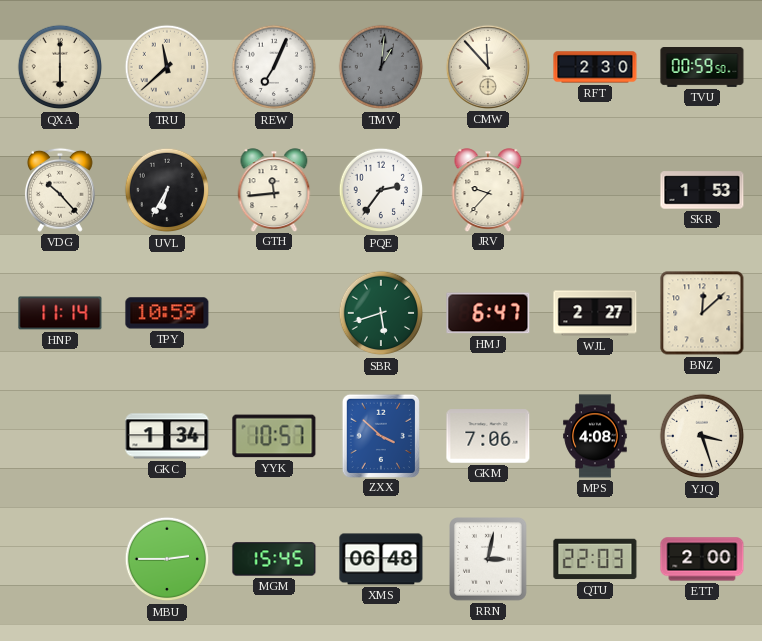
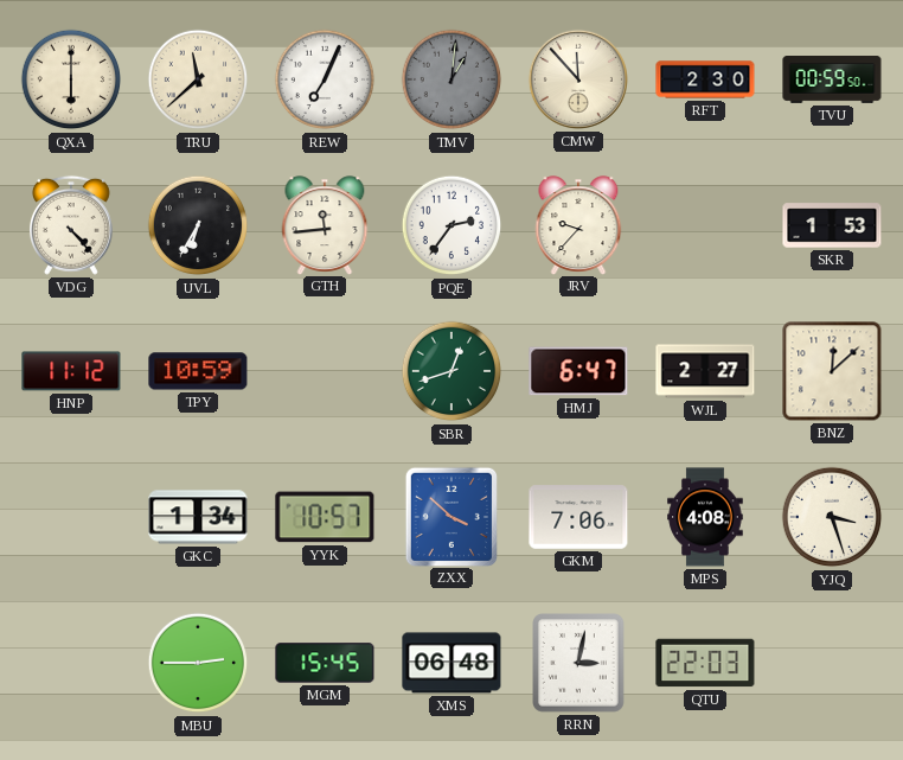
VDG: 10:23 -> 4:23 (71, 225)
HNP: 11:14 -> 11:12 (71, 371)
SBR: 5:42 -> 12:42 (451, 371)
ETT: 2:00 -> none (702, 559)
